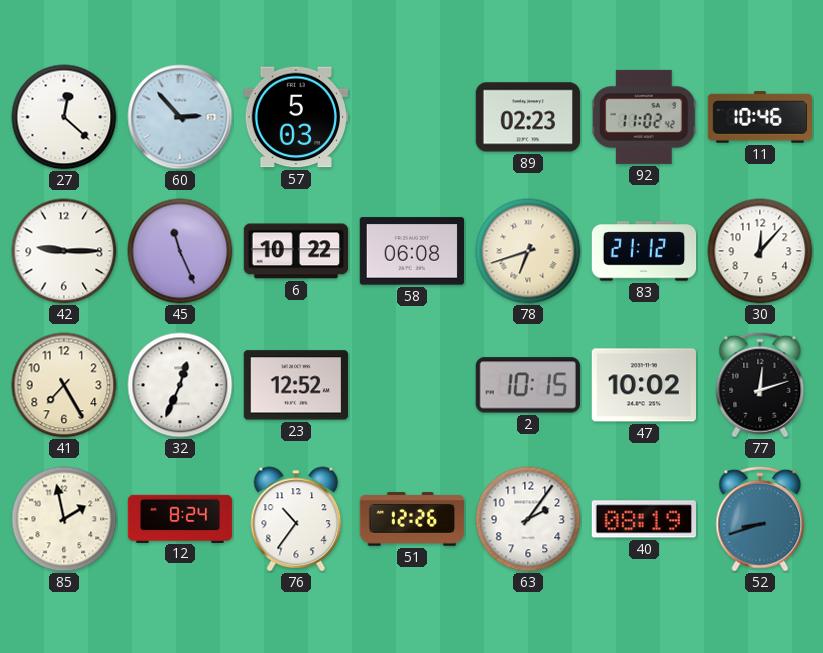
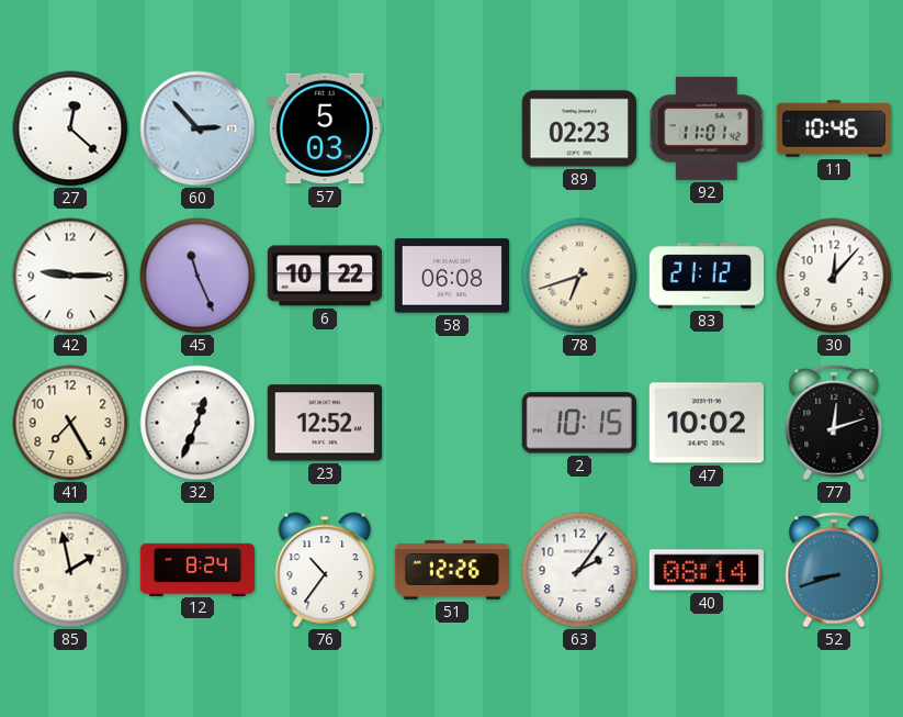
92: 11:02 -> 11:01 (707, 128)
40: 08:19 -> 08:14 (706, 570)
